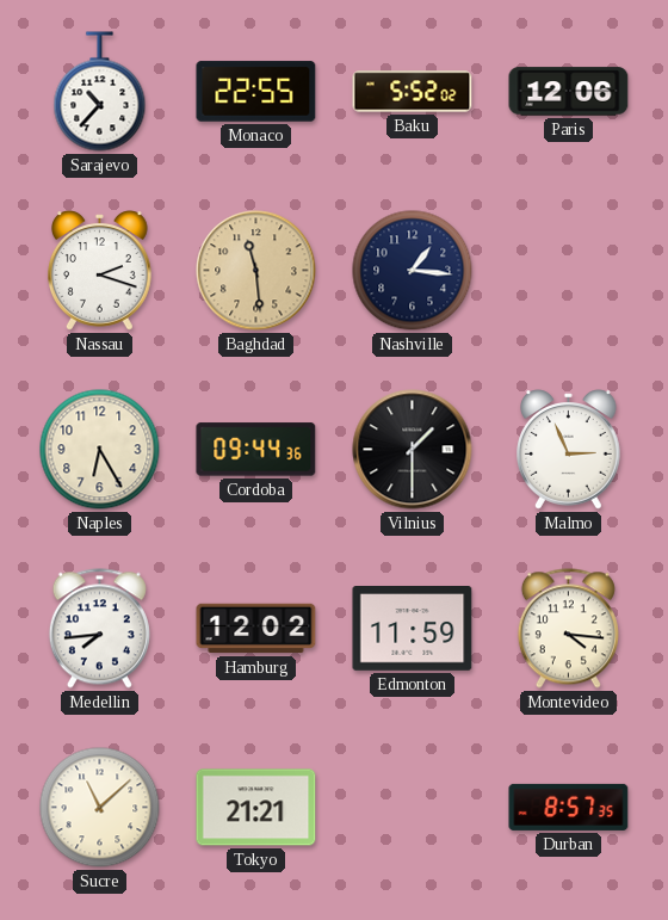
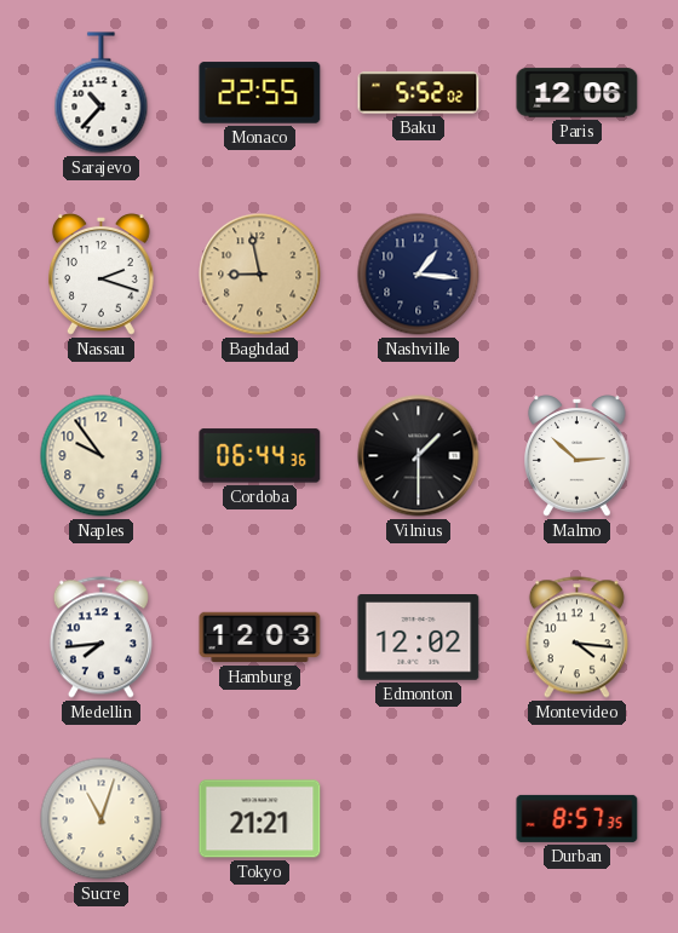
Baghdad: 11:29 -> 8:58 (260, 275)
Naples: 6:25 -> 9:54 (102, 456)
Cordoba: 09:44 -> 06:44 (260, 456)
Malmo: 2:56 -> 2:52 (578, 456)
Hamburg: 12:02 -> 12:03 (260, 638)
Edmonton: 11:59 -> 12:02 (419, 638)
Sucre: 11:08 -> 11:03 (102, 819)
